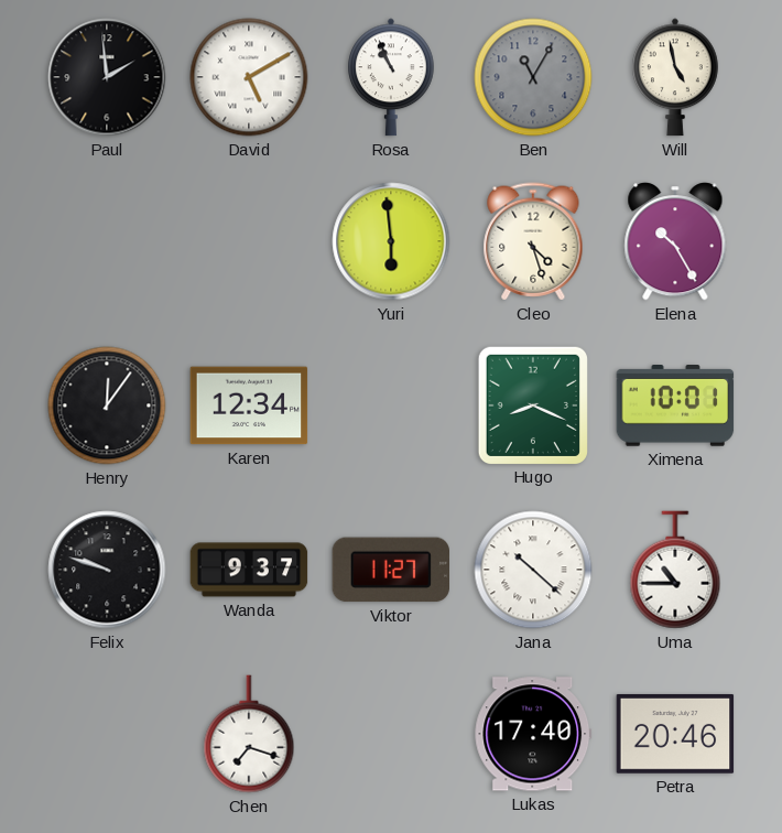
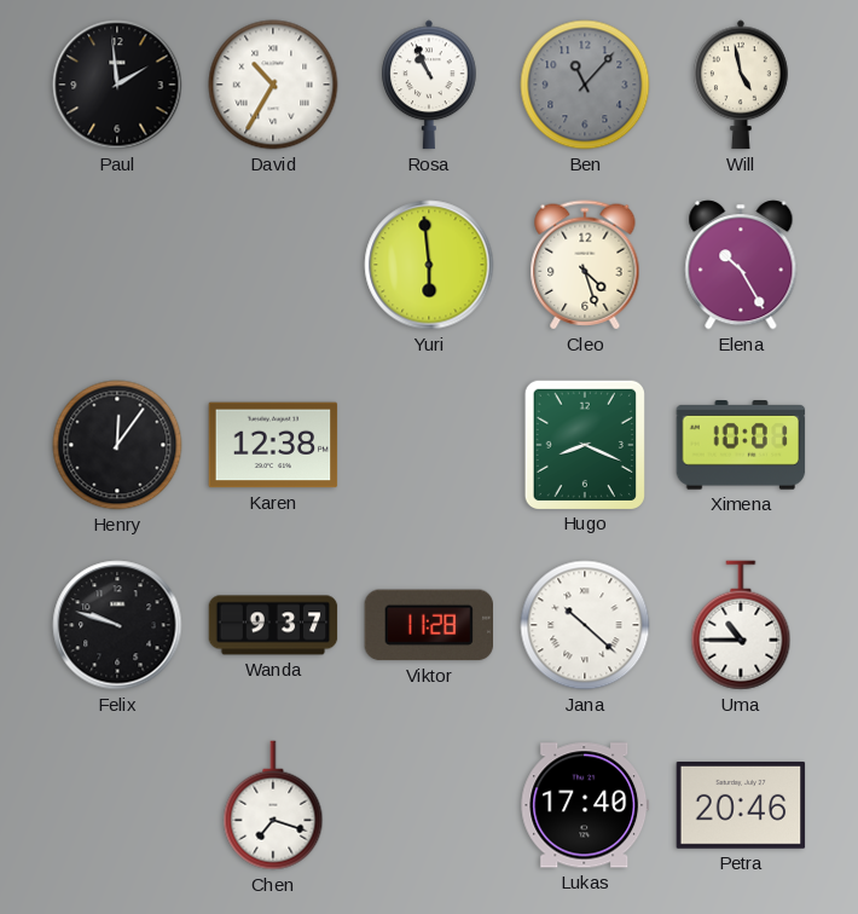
David: 5:10 -> 10:35 (273, 85)
Ben: 11:05 -> 11:07 (585, 85)
Karen: 12:34 -> 12:38 (273, 445)
Viktor: 11:27 -> 11:28 (428, 625)
